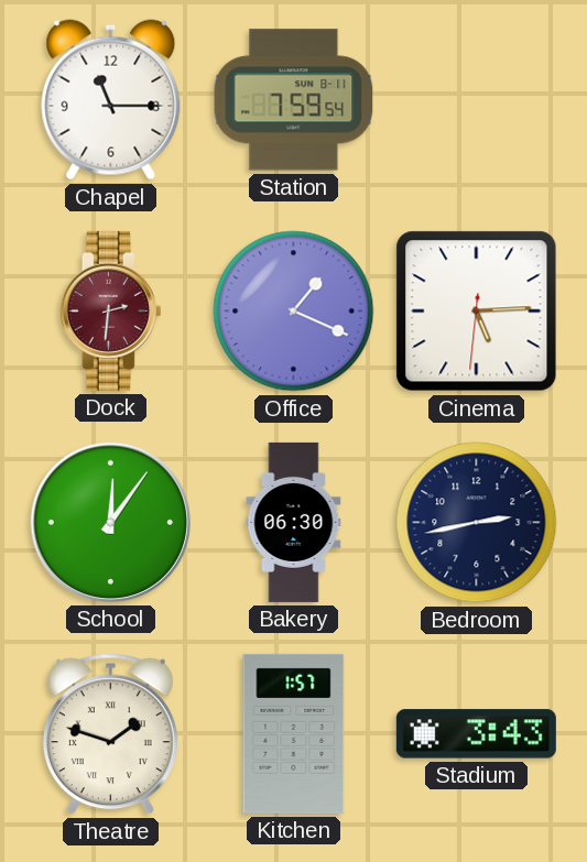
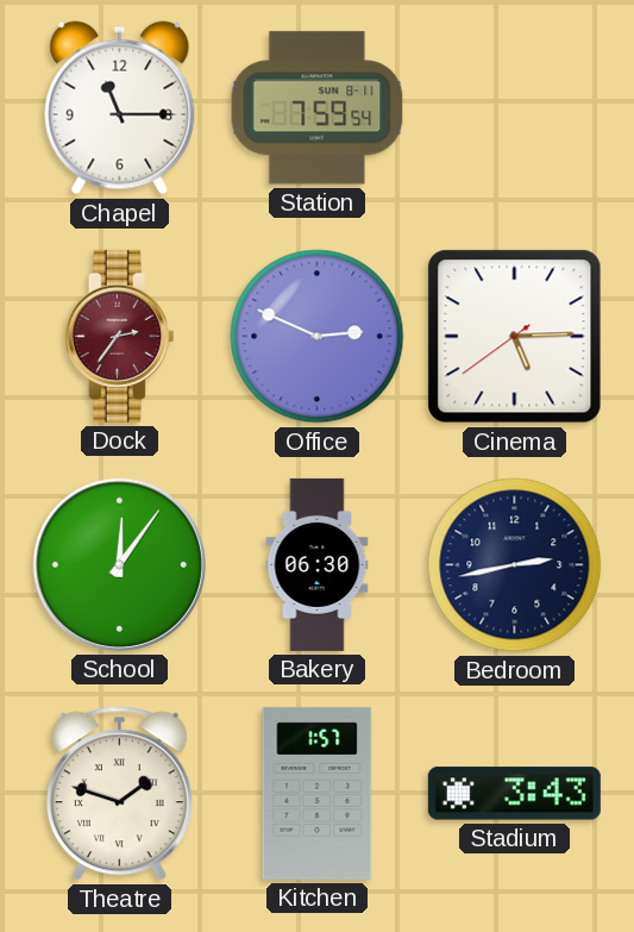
Dock: 2:31 -> 2:36 (119, 336)
Office: 1:19 -> 2:49 (318, 337)
Cinema: 5:14:31 -> 5:14:39 (515, 337)
